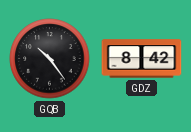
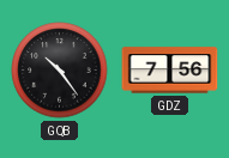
GDZ: 8:42 -> 7:56 (170, 71)
